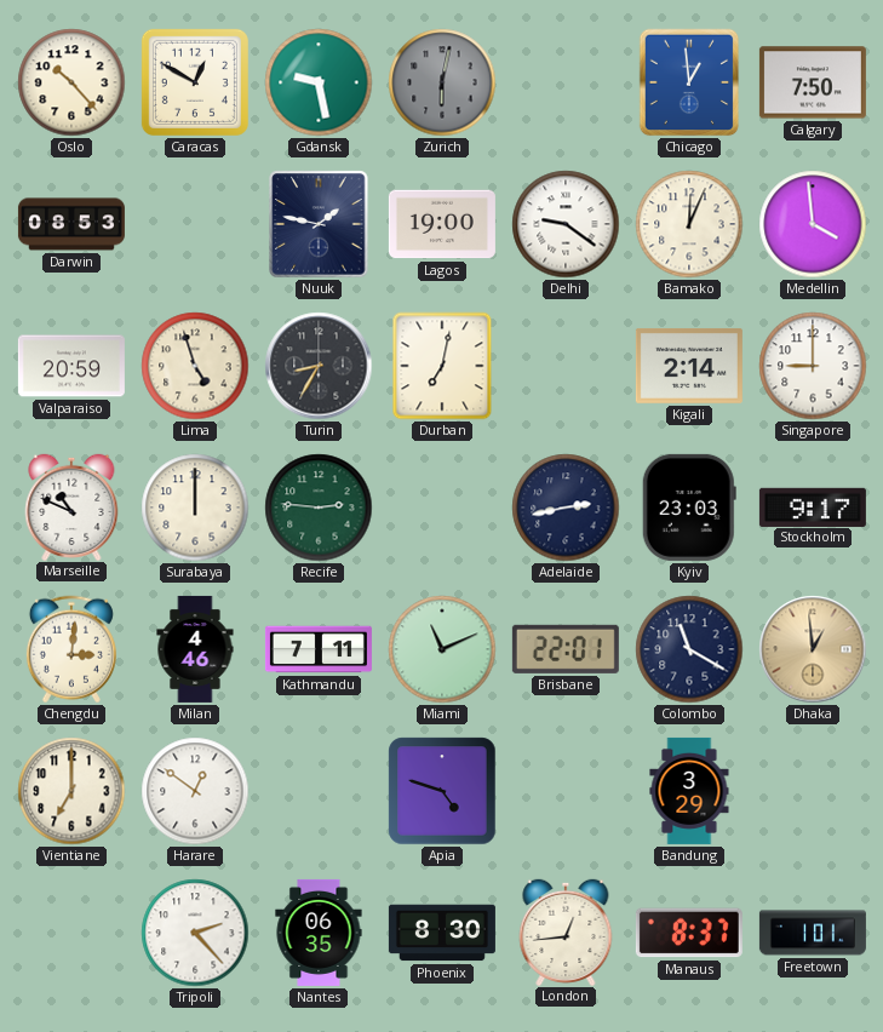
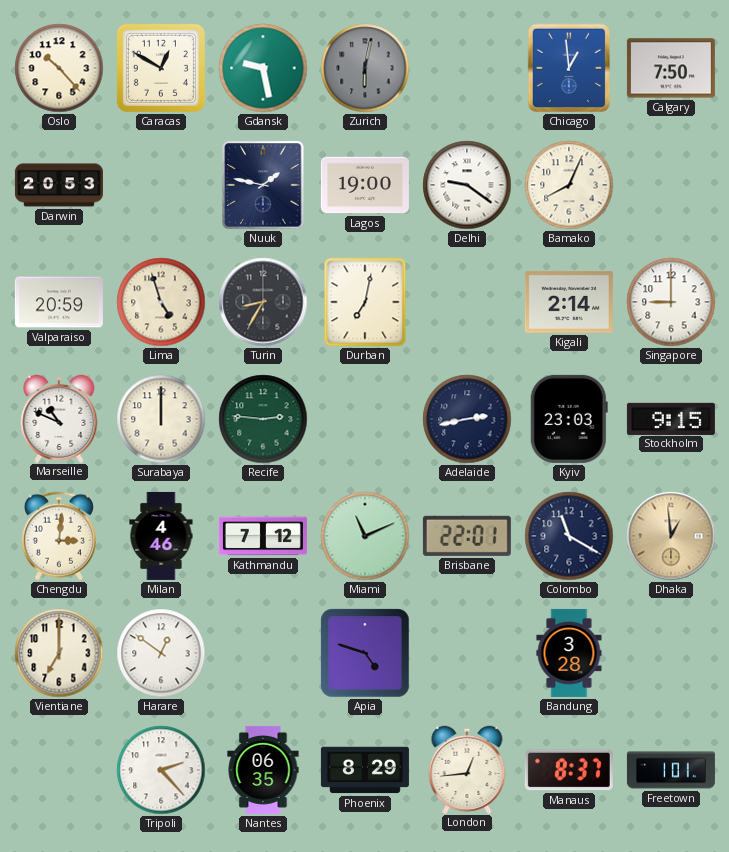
Darwin: 08:53 -> 20:53 (59, 185)
Bamako: 12:04 -> 8:04 (569, 185)
Medellin: 3:59 -> none (813, 224)
Stockholm: 9:17 -> 9:15 (671, 418)
Kathmandu: 7:11 -> 7:12 (263, 536)
Bandung: 3:29 -> 3:28 (569, 653)
Phoenix: 8:30 -> 8:29 (365, 770)
